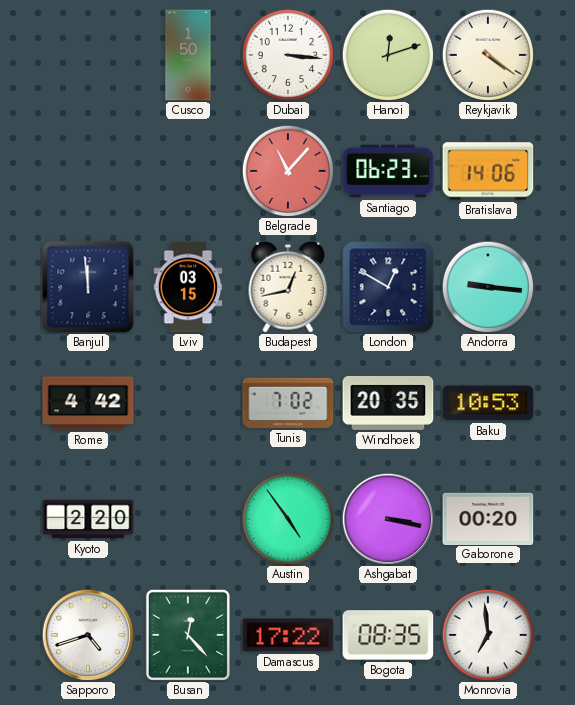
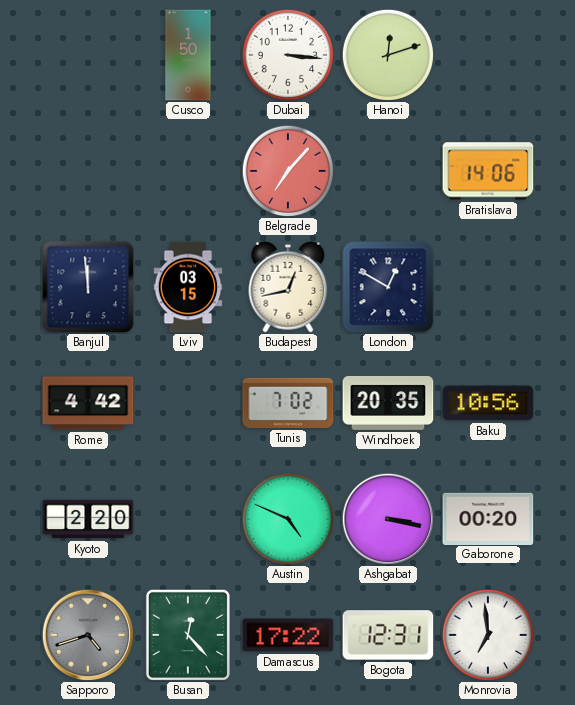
Reykjavik: 4:21 -> none (487, 54)
Belgrade: 11:07 -> 7:07 (287, 170)
Santiago: 06:23 -> none (388, 171)
Andorra: 9:16 -> none (487, 286)
Baku: 10:53 -> 10:56 (488, 403)
Austin: 4:54 -> 4:49 (287, 518)
Sapporo dial: white -> grey (88, 635)
Bogota: 08:35 -> 12:31 (388, 635)
